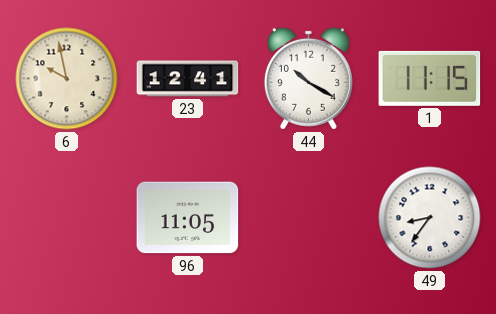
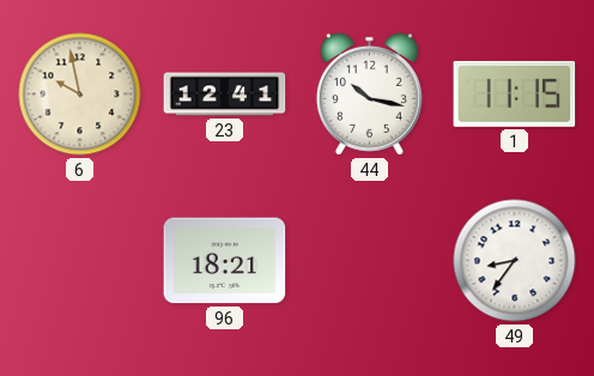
44: 10:20 -> 10:17 (369, 93)
96: 11:05 -> 18:21 (225, 261)
